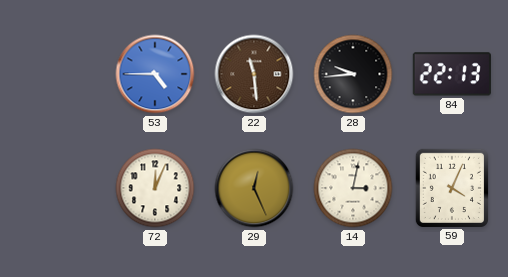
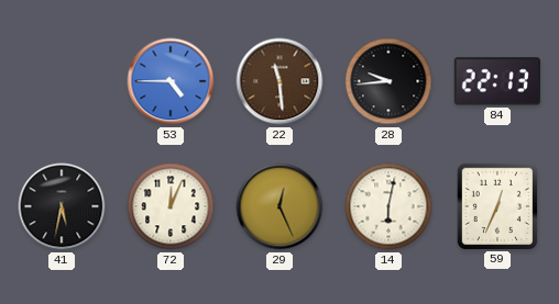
41: none -> 5:32 (62, 206)
14: 3:02 -> 6:02 (388, 206)
59: 4:04 -> 12:34 (497, 206)
